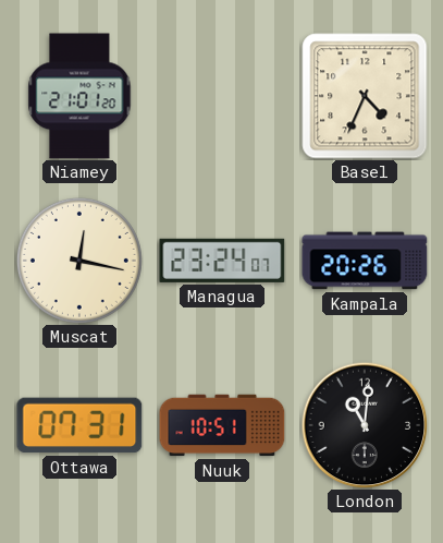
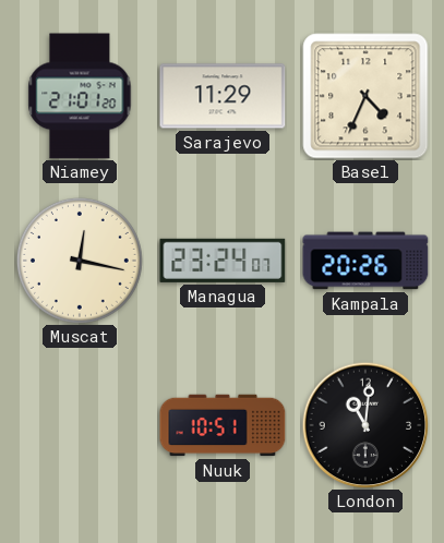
Sarajevo: none -> 11:29 (223, 96)
Ottawa: 07:31 -> none (79, 425)
